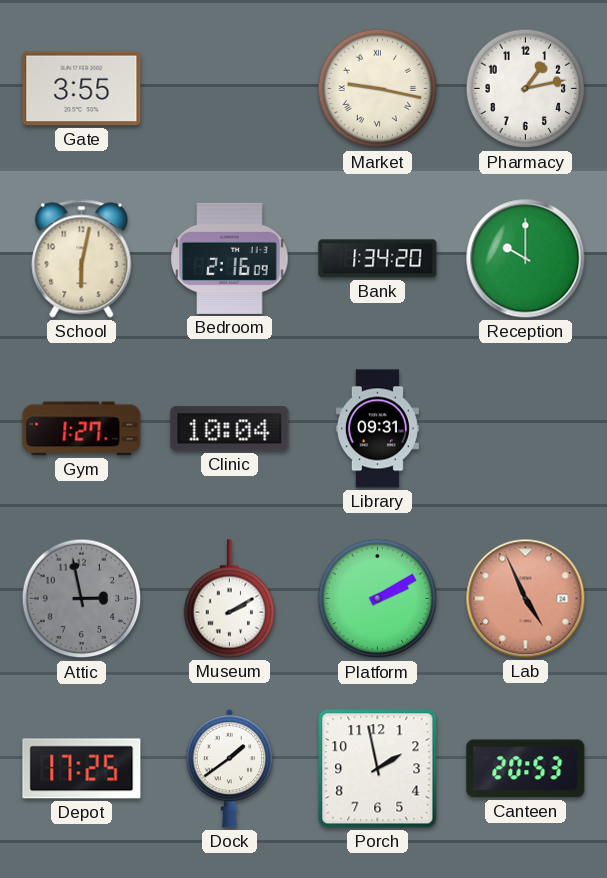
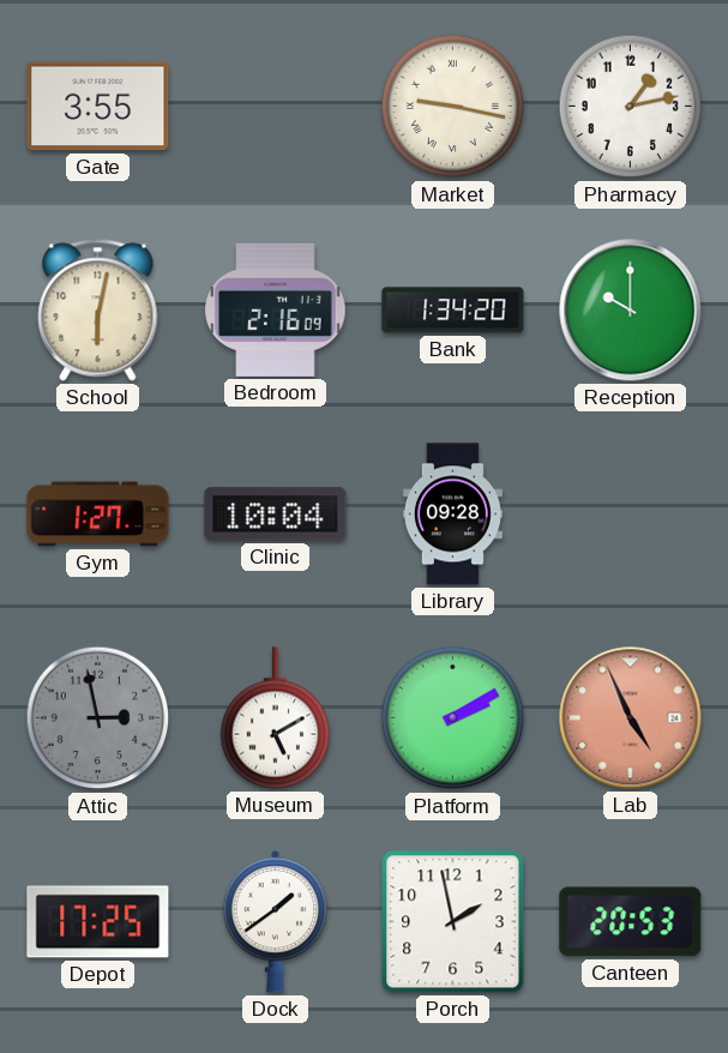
Library: 09:31 -> 09:28 (452, 515)
Museum: 2:10 -> 5:10 (276, 718)
